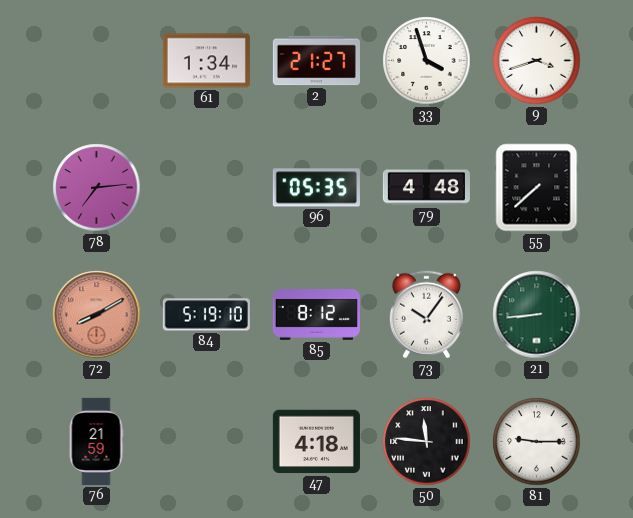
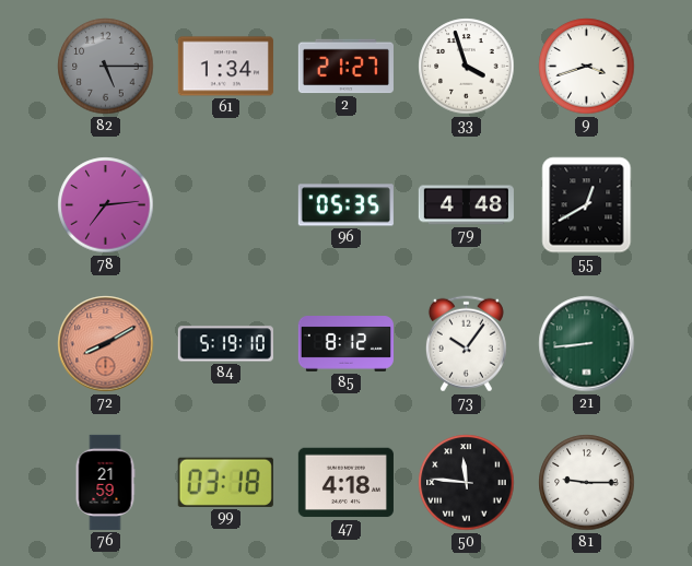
82: none -> 5:15 (106, 67)
55: 7:38 -> 12:40 (587, 205)
99: none -> 03:18 (225, 482)
